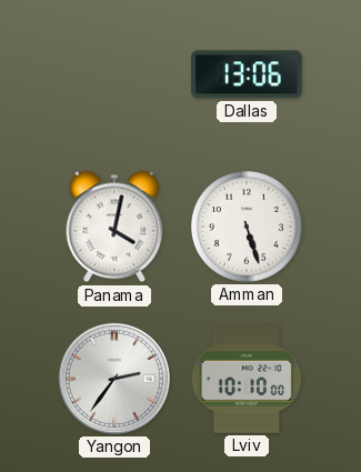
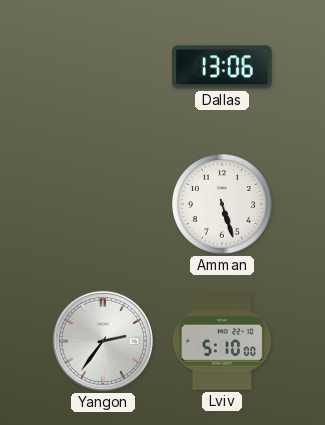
Panama: 4:02 -> none (114, 227)
Lviv: 10:10 -> 5:10 (222, 342)
